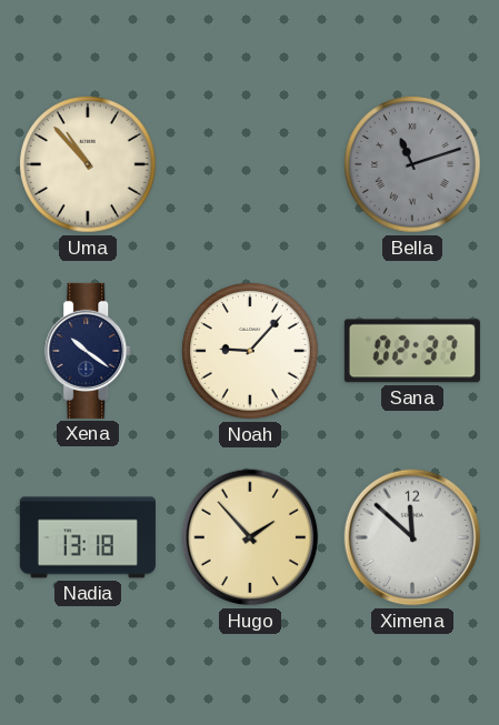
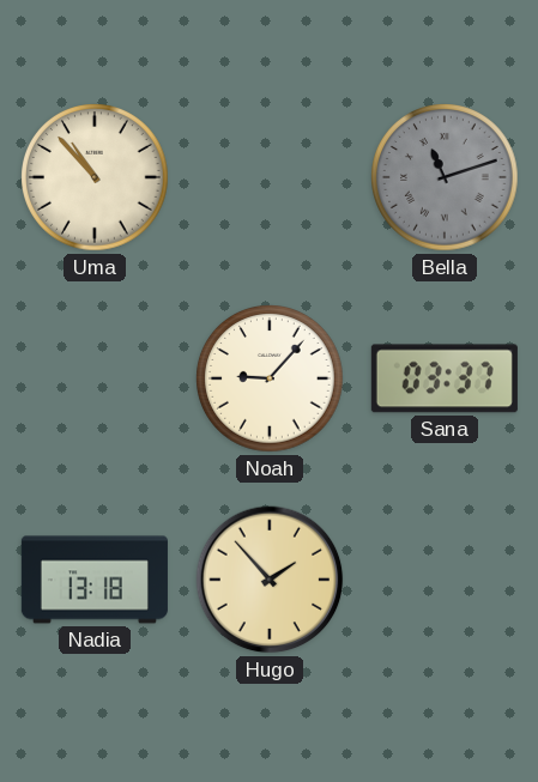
Xena: 10:21 -> none (89, 351)
Sana: 02:37 -> 03:37 (445, 378)
Ximena: 11:52 -> none (412, 537)
